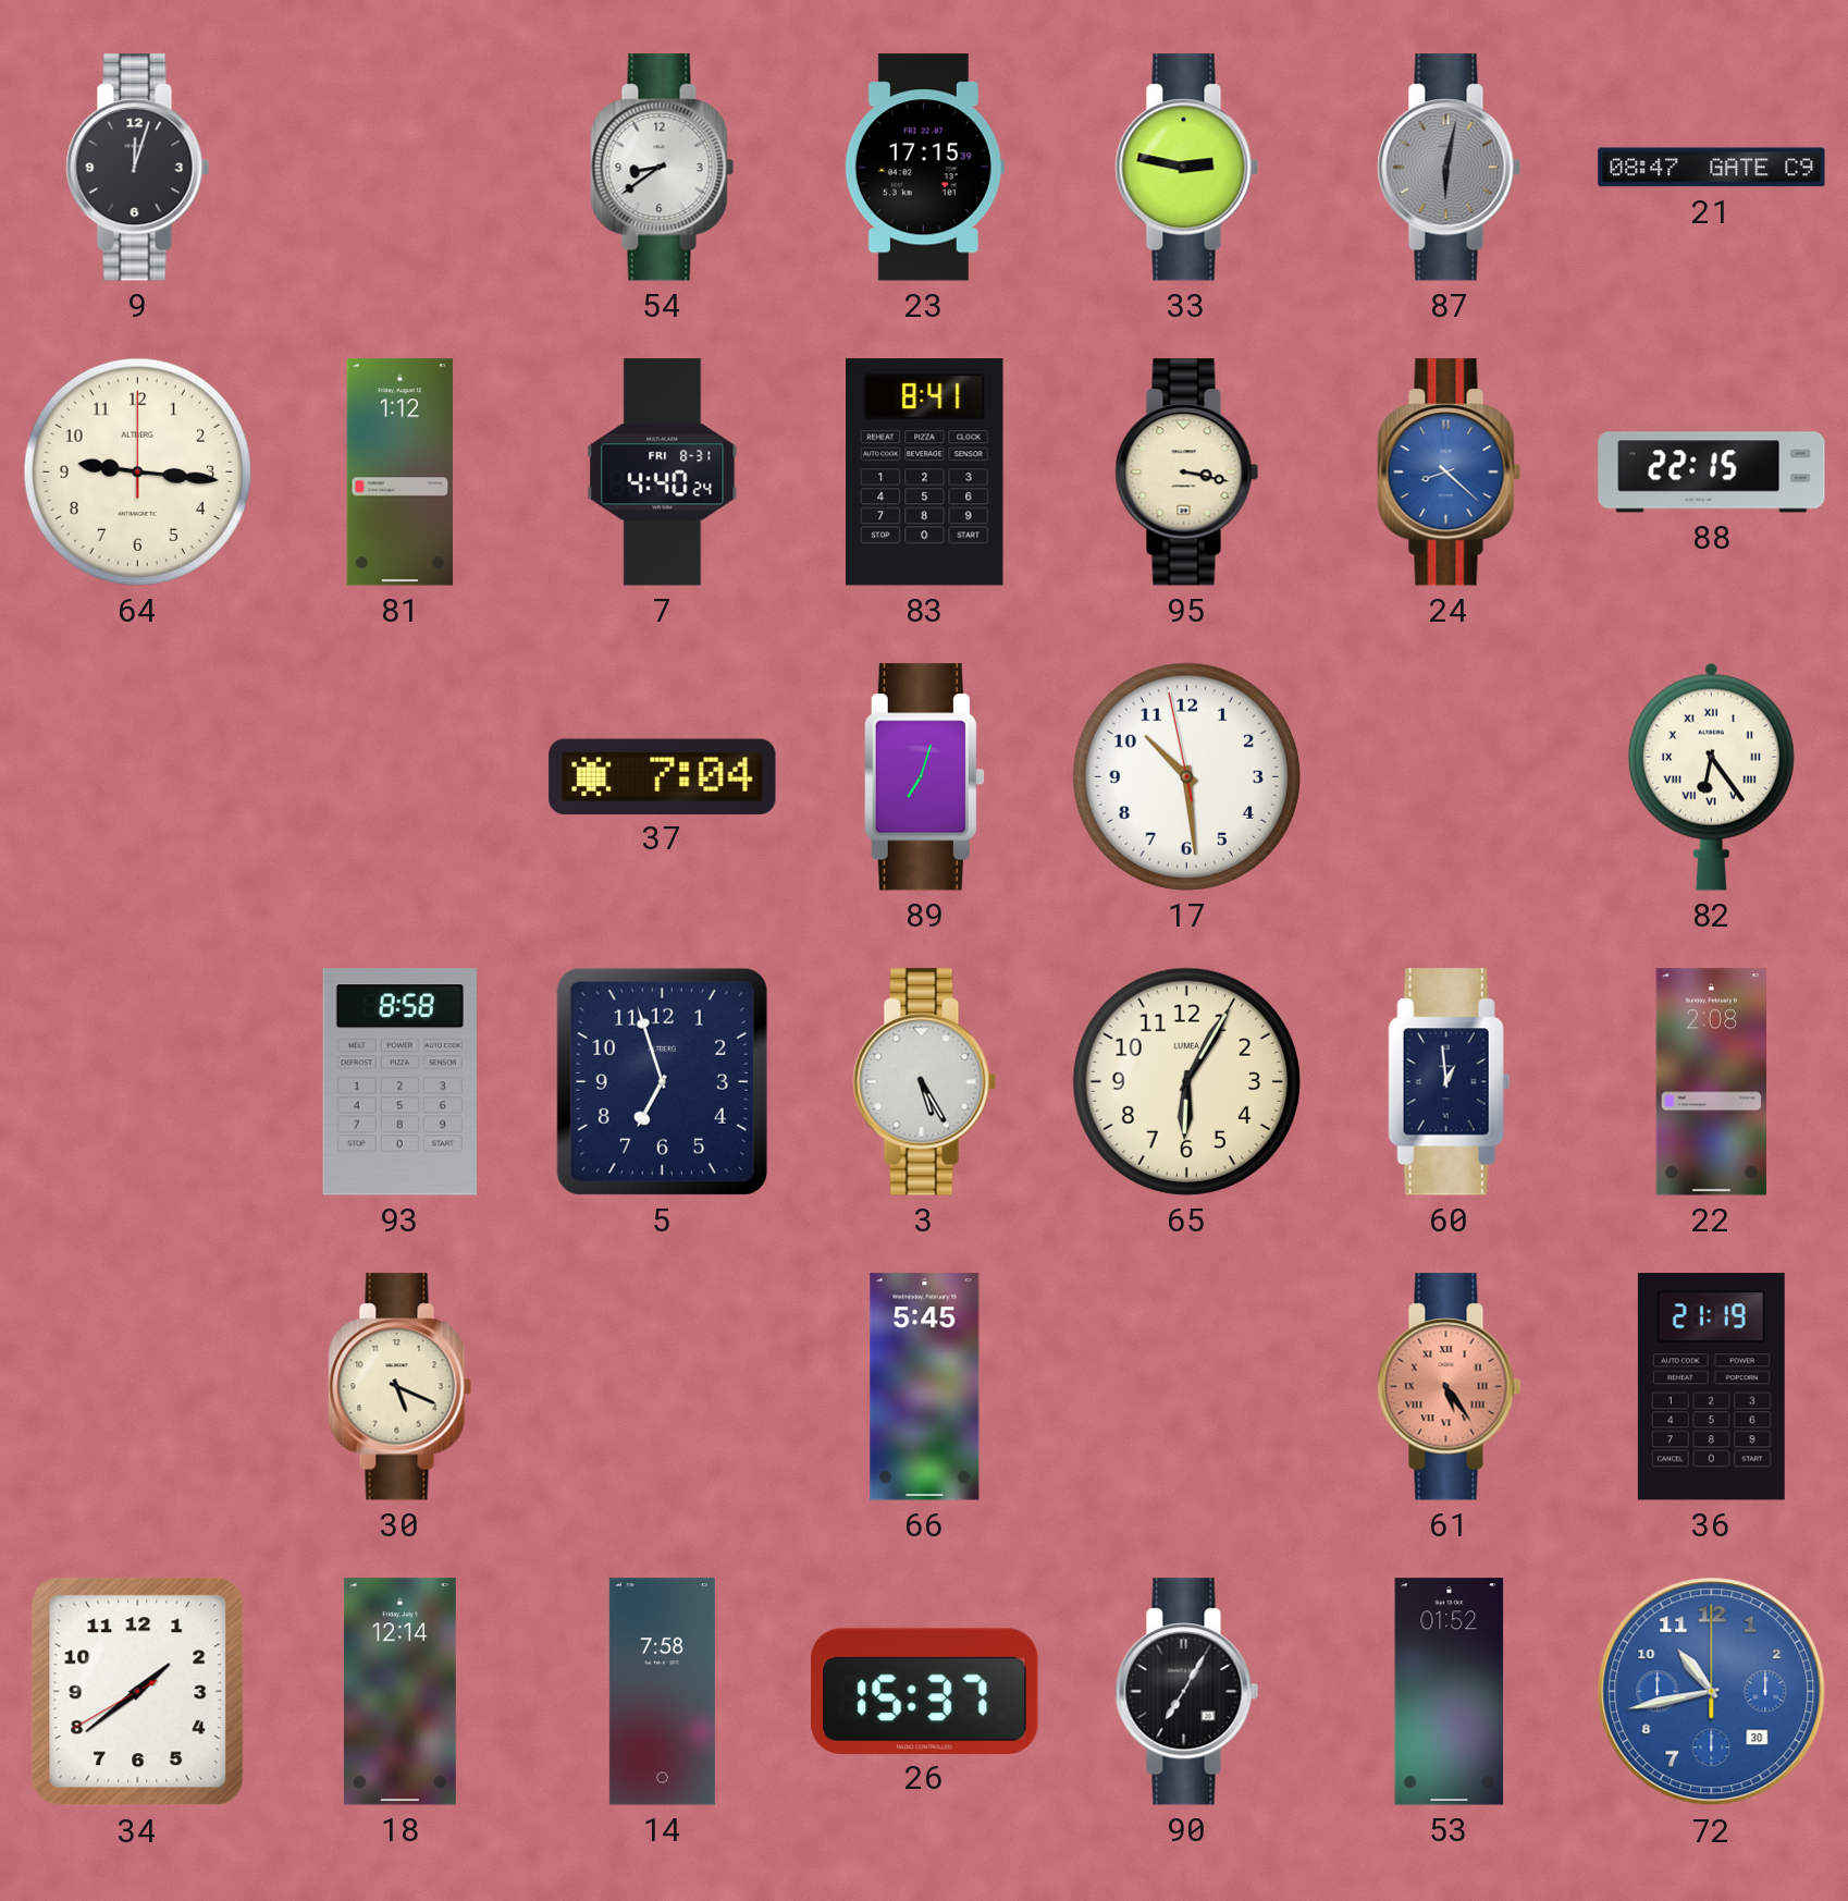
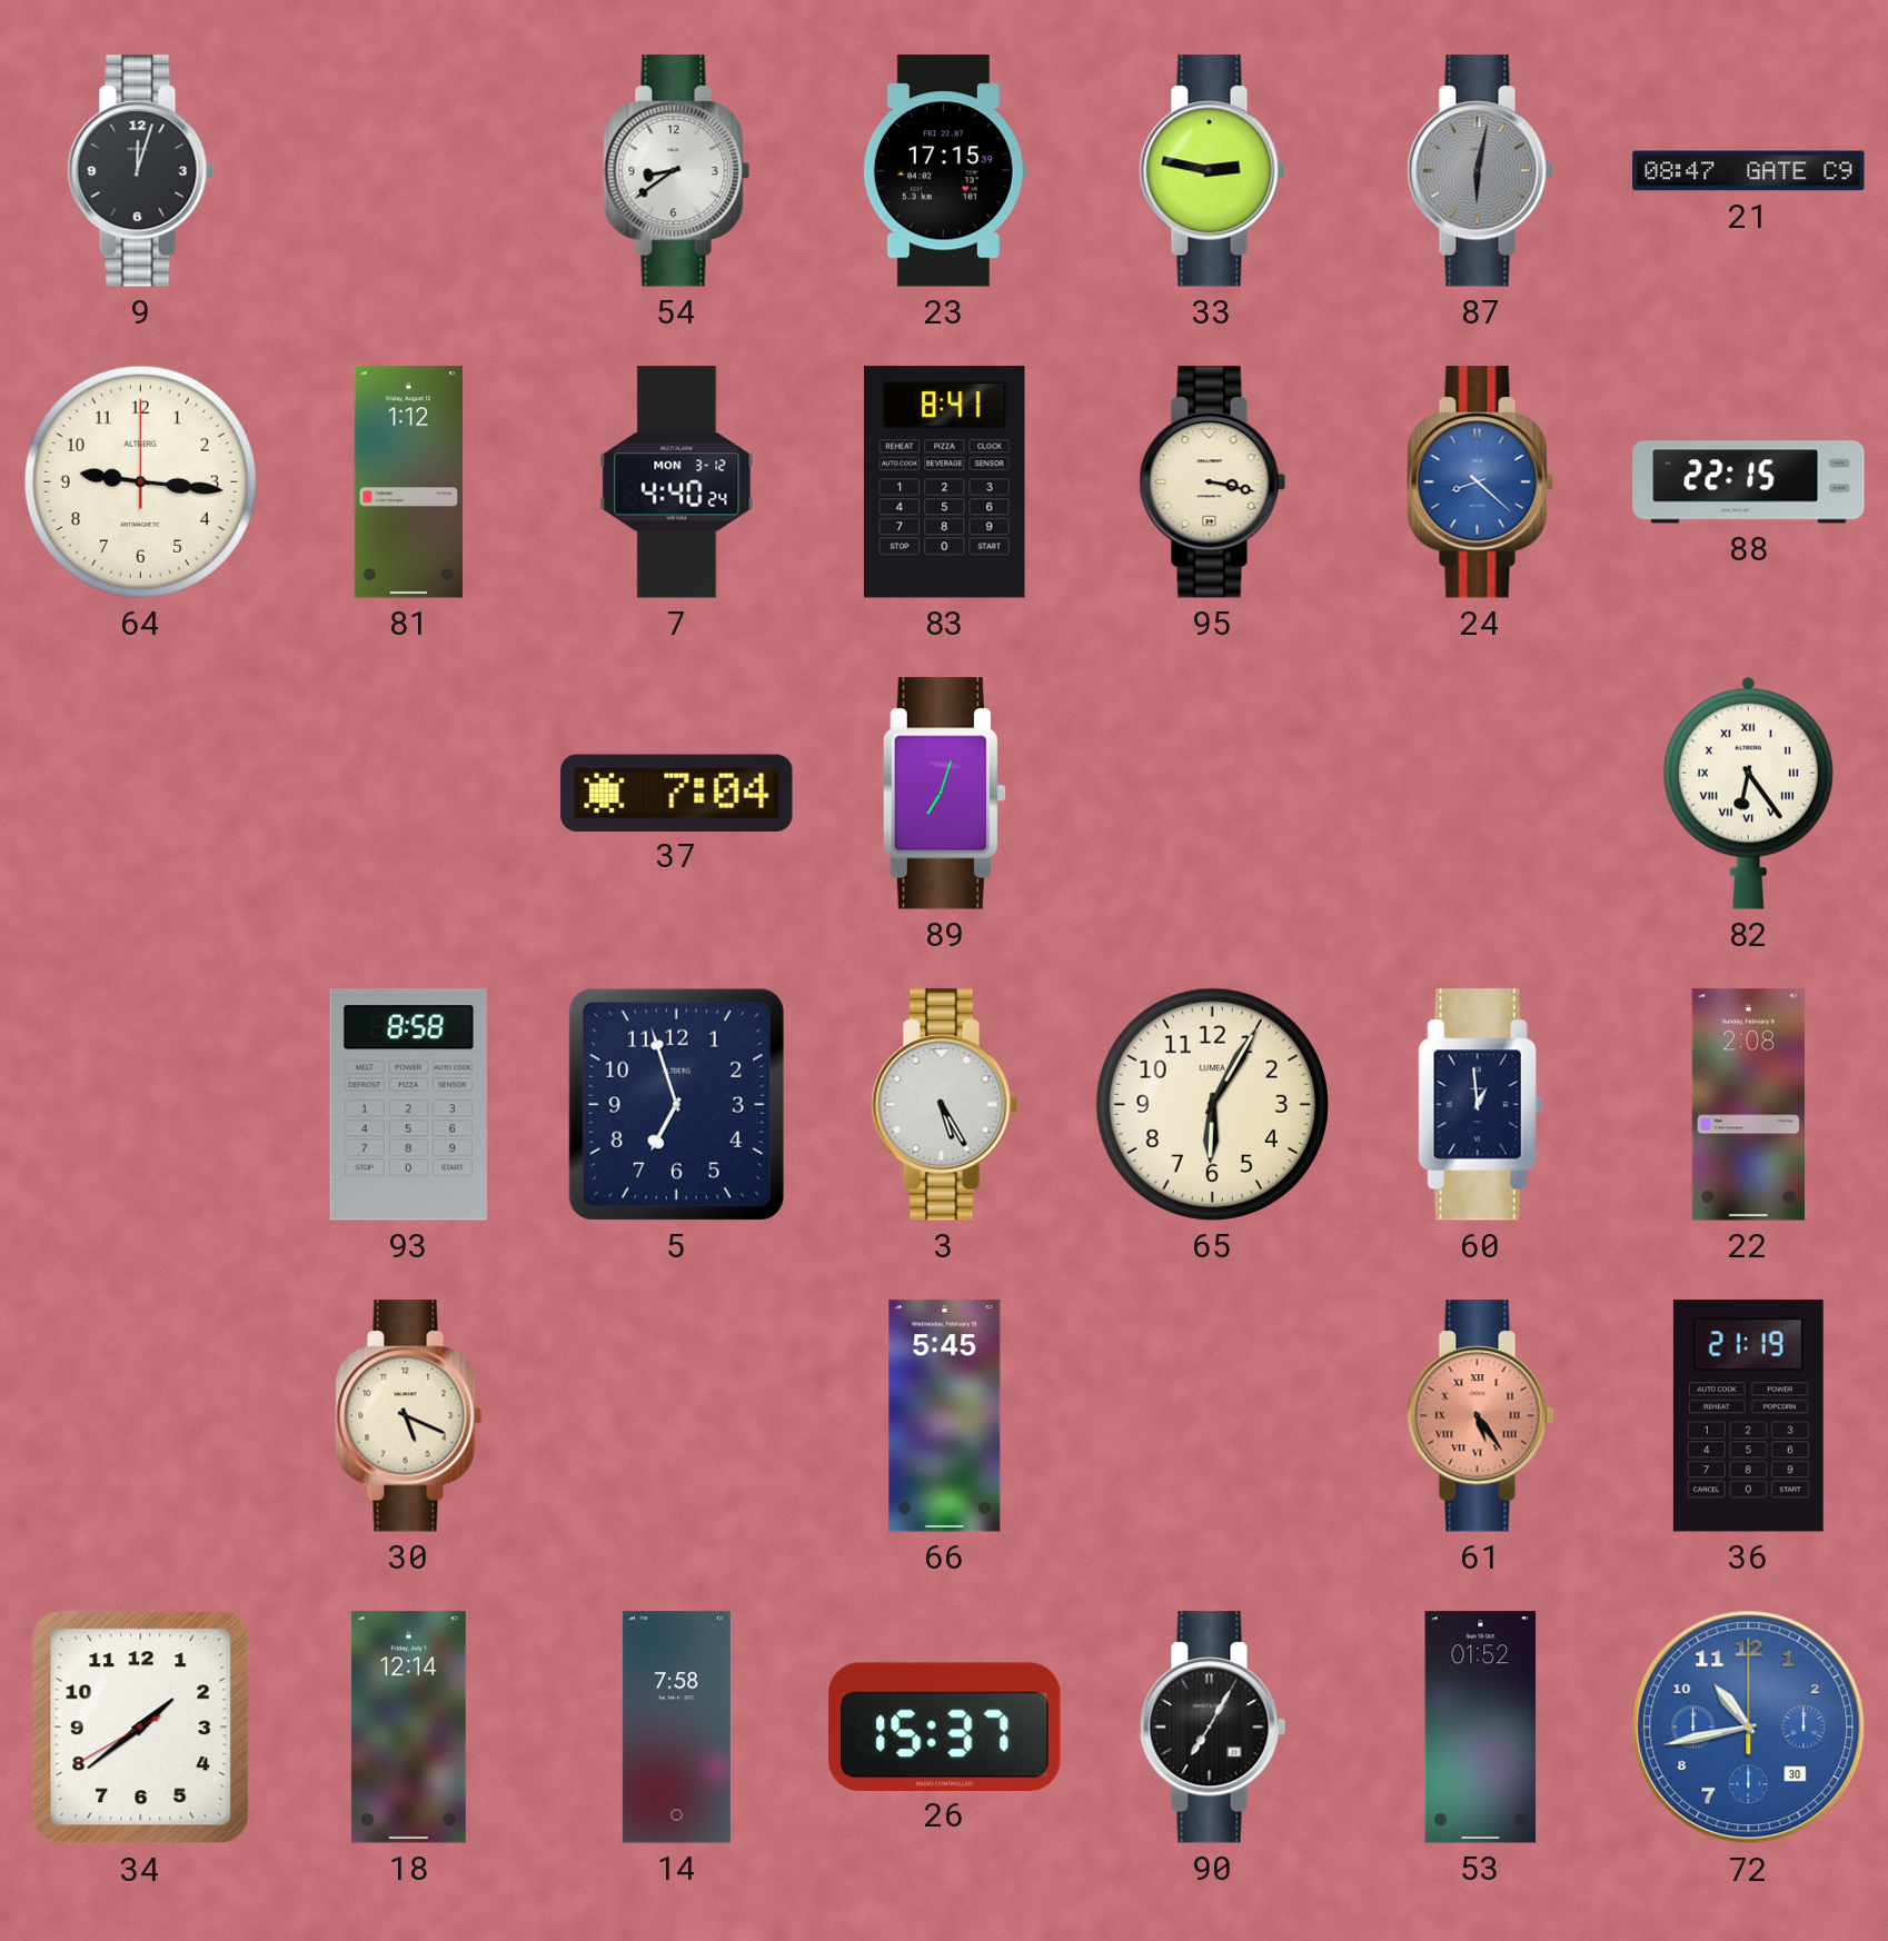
7 date: FRI 8-31 -> MON 3-12 (677, 482)
17: 10:28 -> none (1186, 776)
